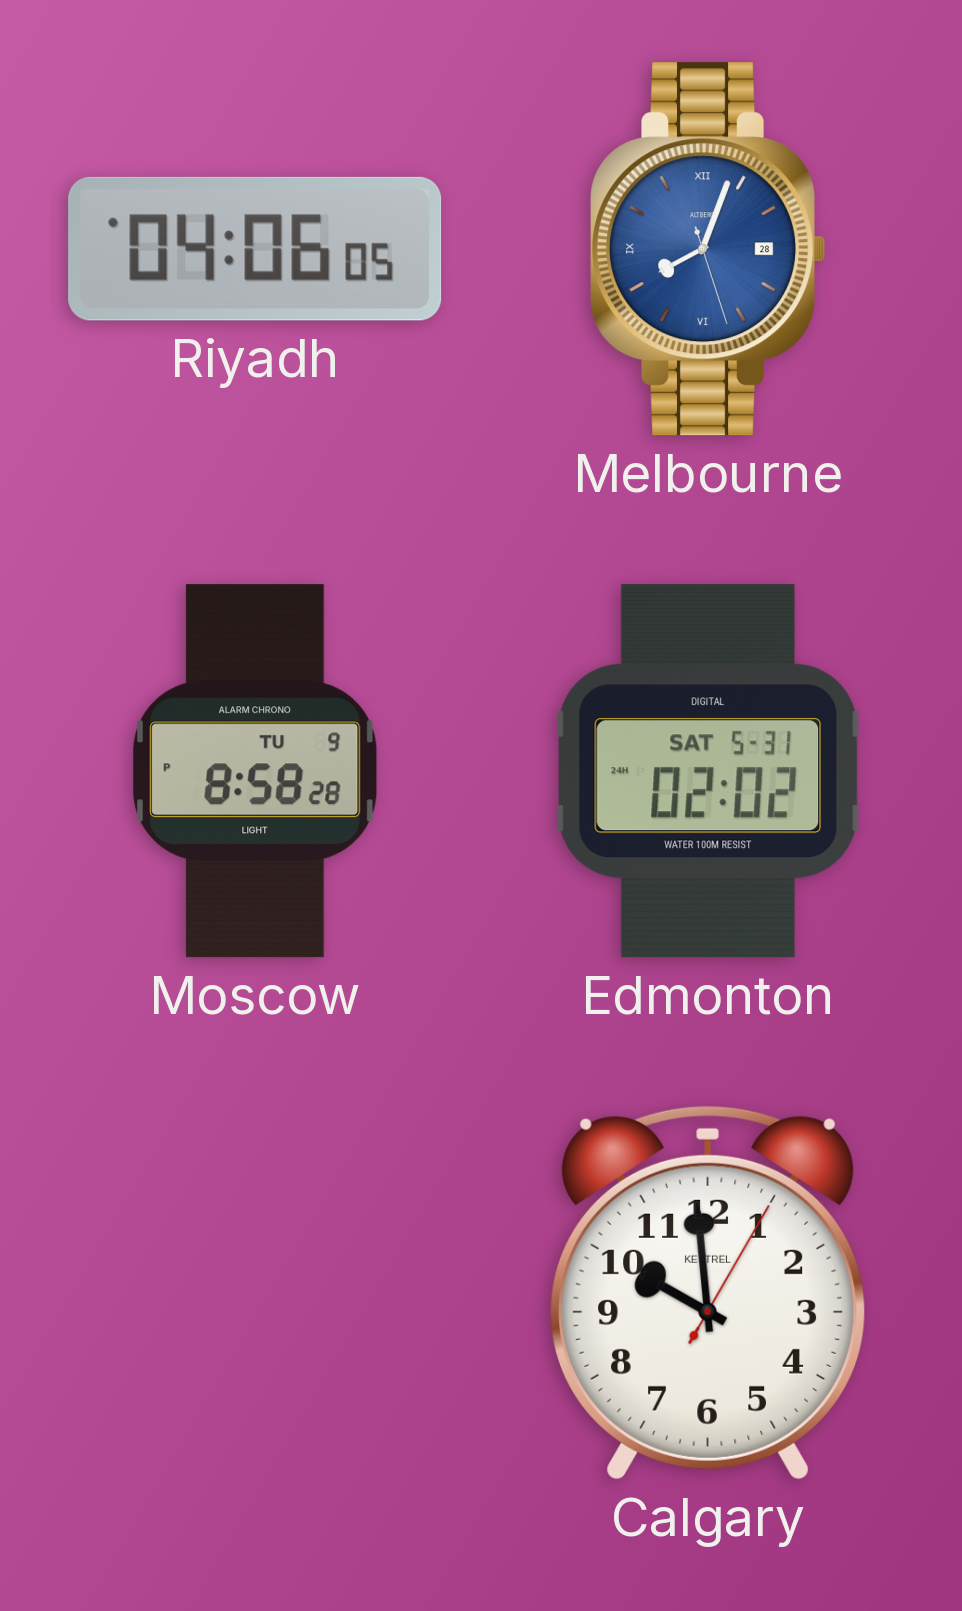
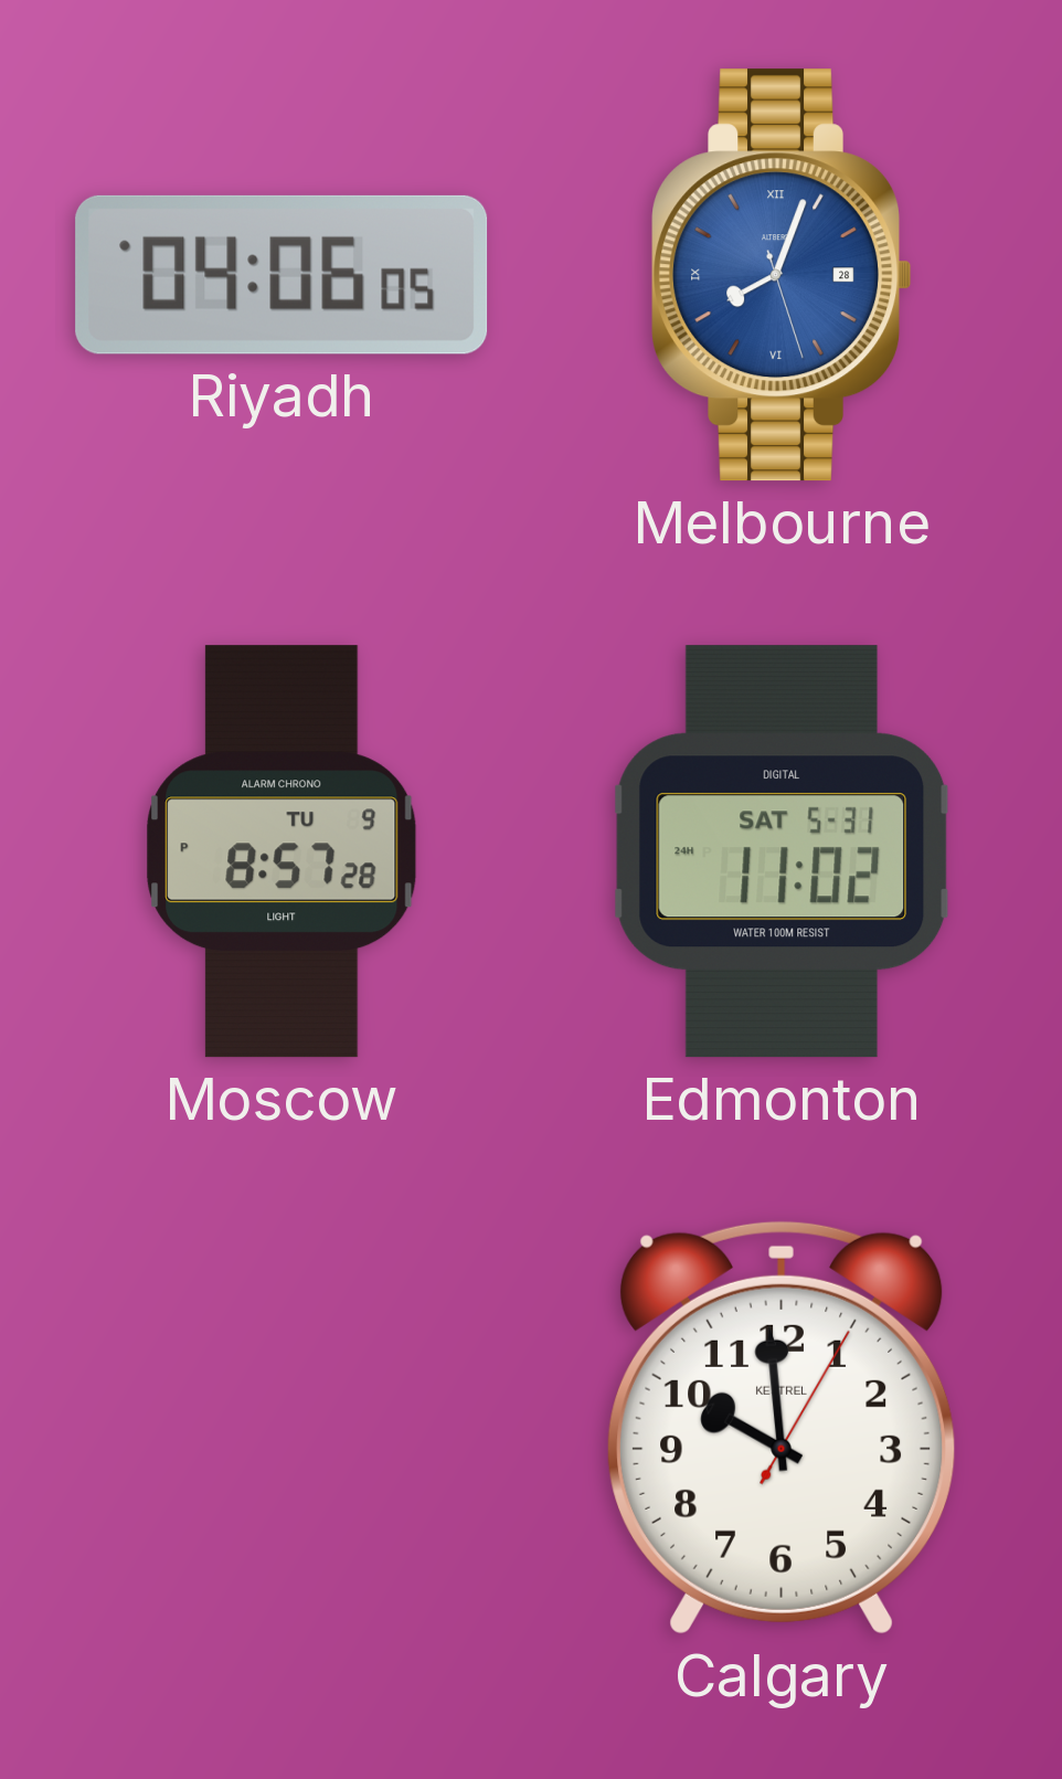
Moscow: 8:58 -> 8:57 (282, 851)
Edmonton: 02:02 -> 11:02 (782, 851)
